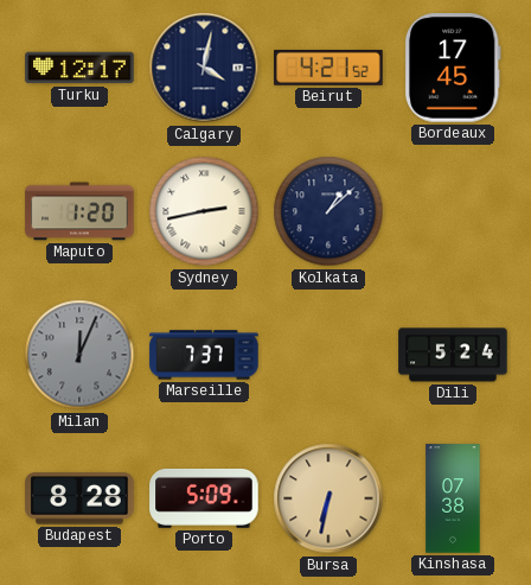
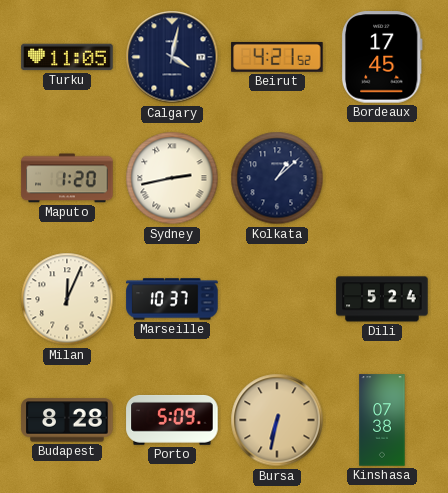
Turku: 12:17 -> 11:05 (67, 57)
Milan dial: grey -> cream (67, 299)
Marseille: 7:37 -> 10:37 (172, 299)
